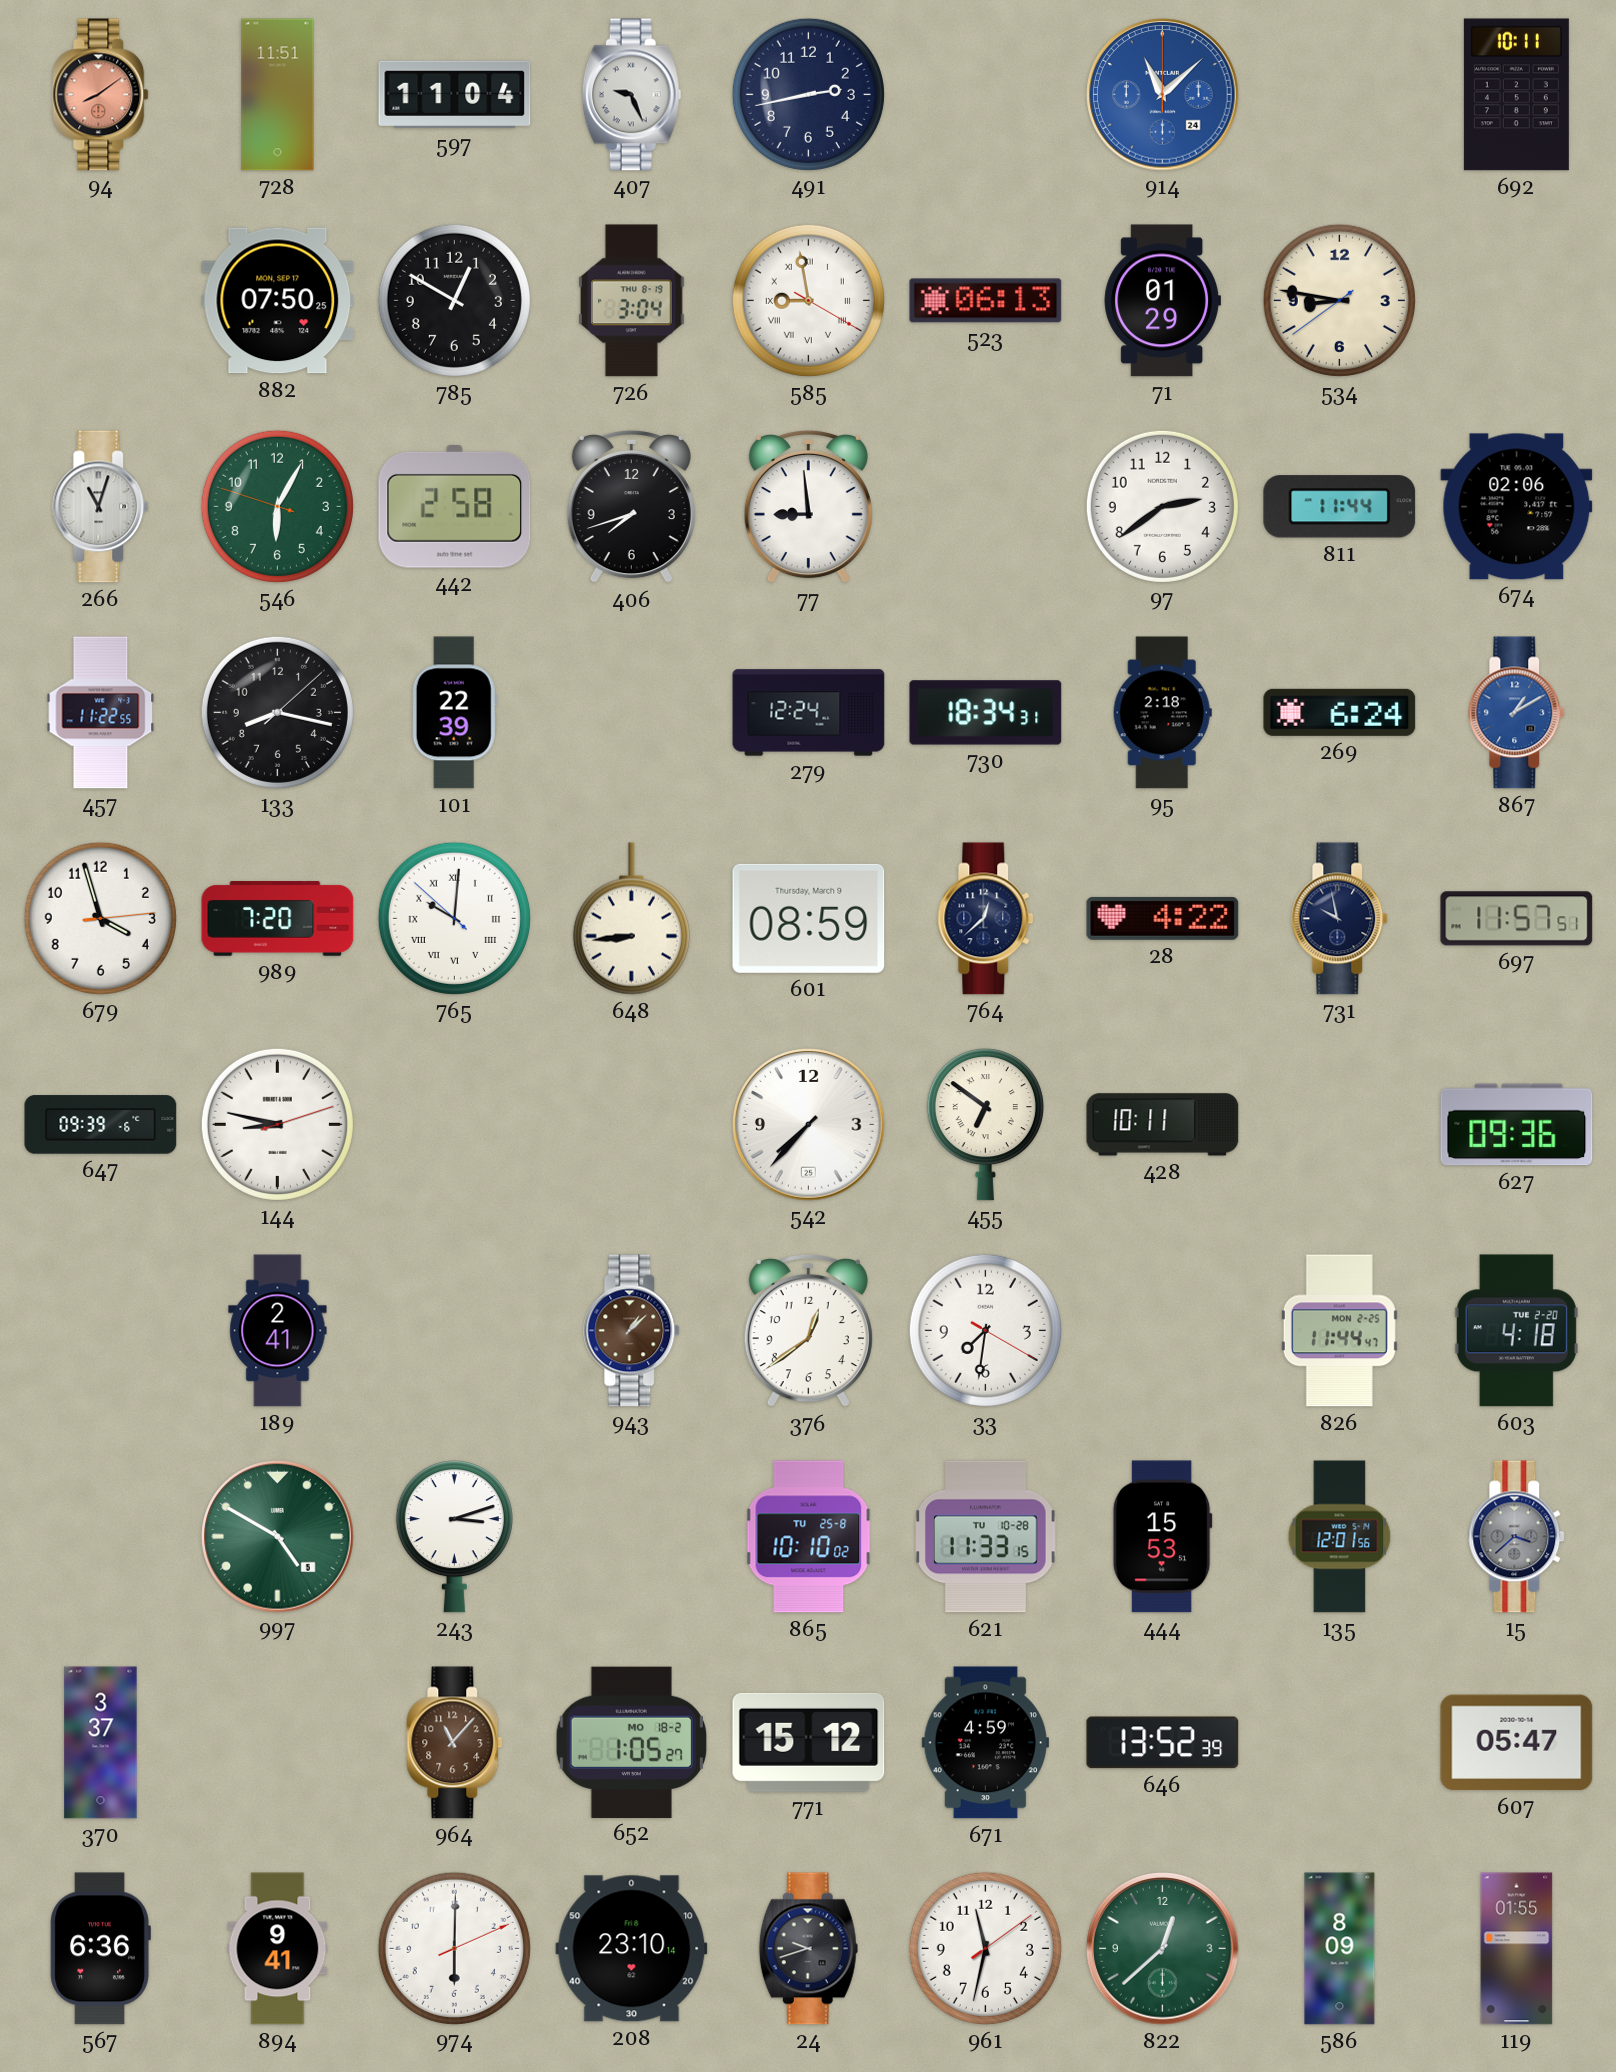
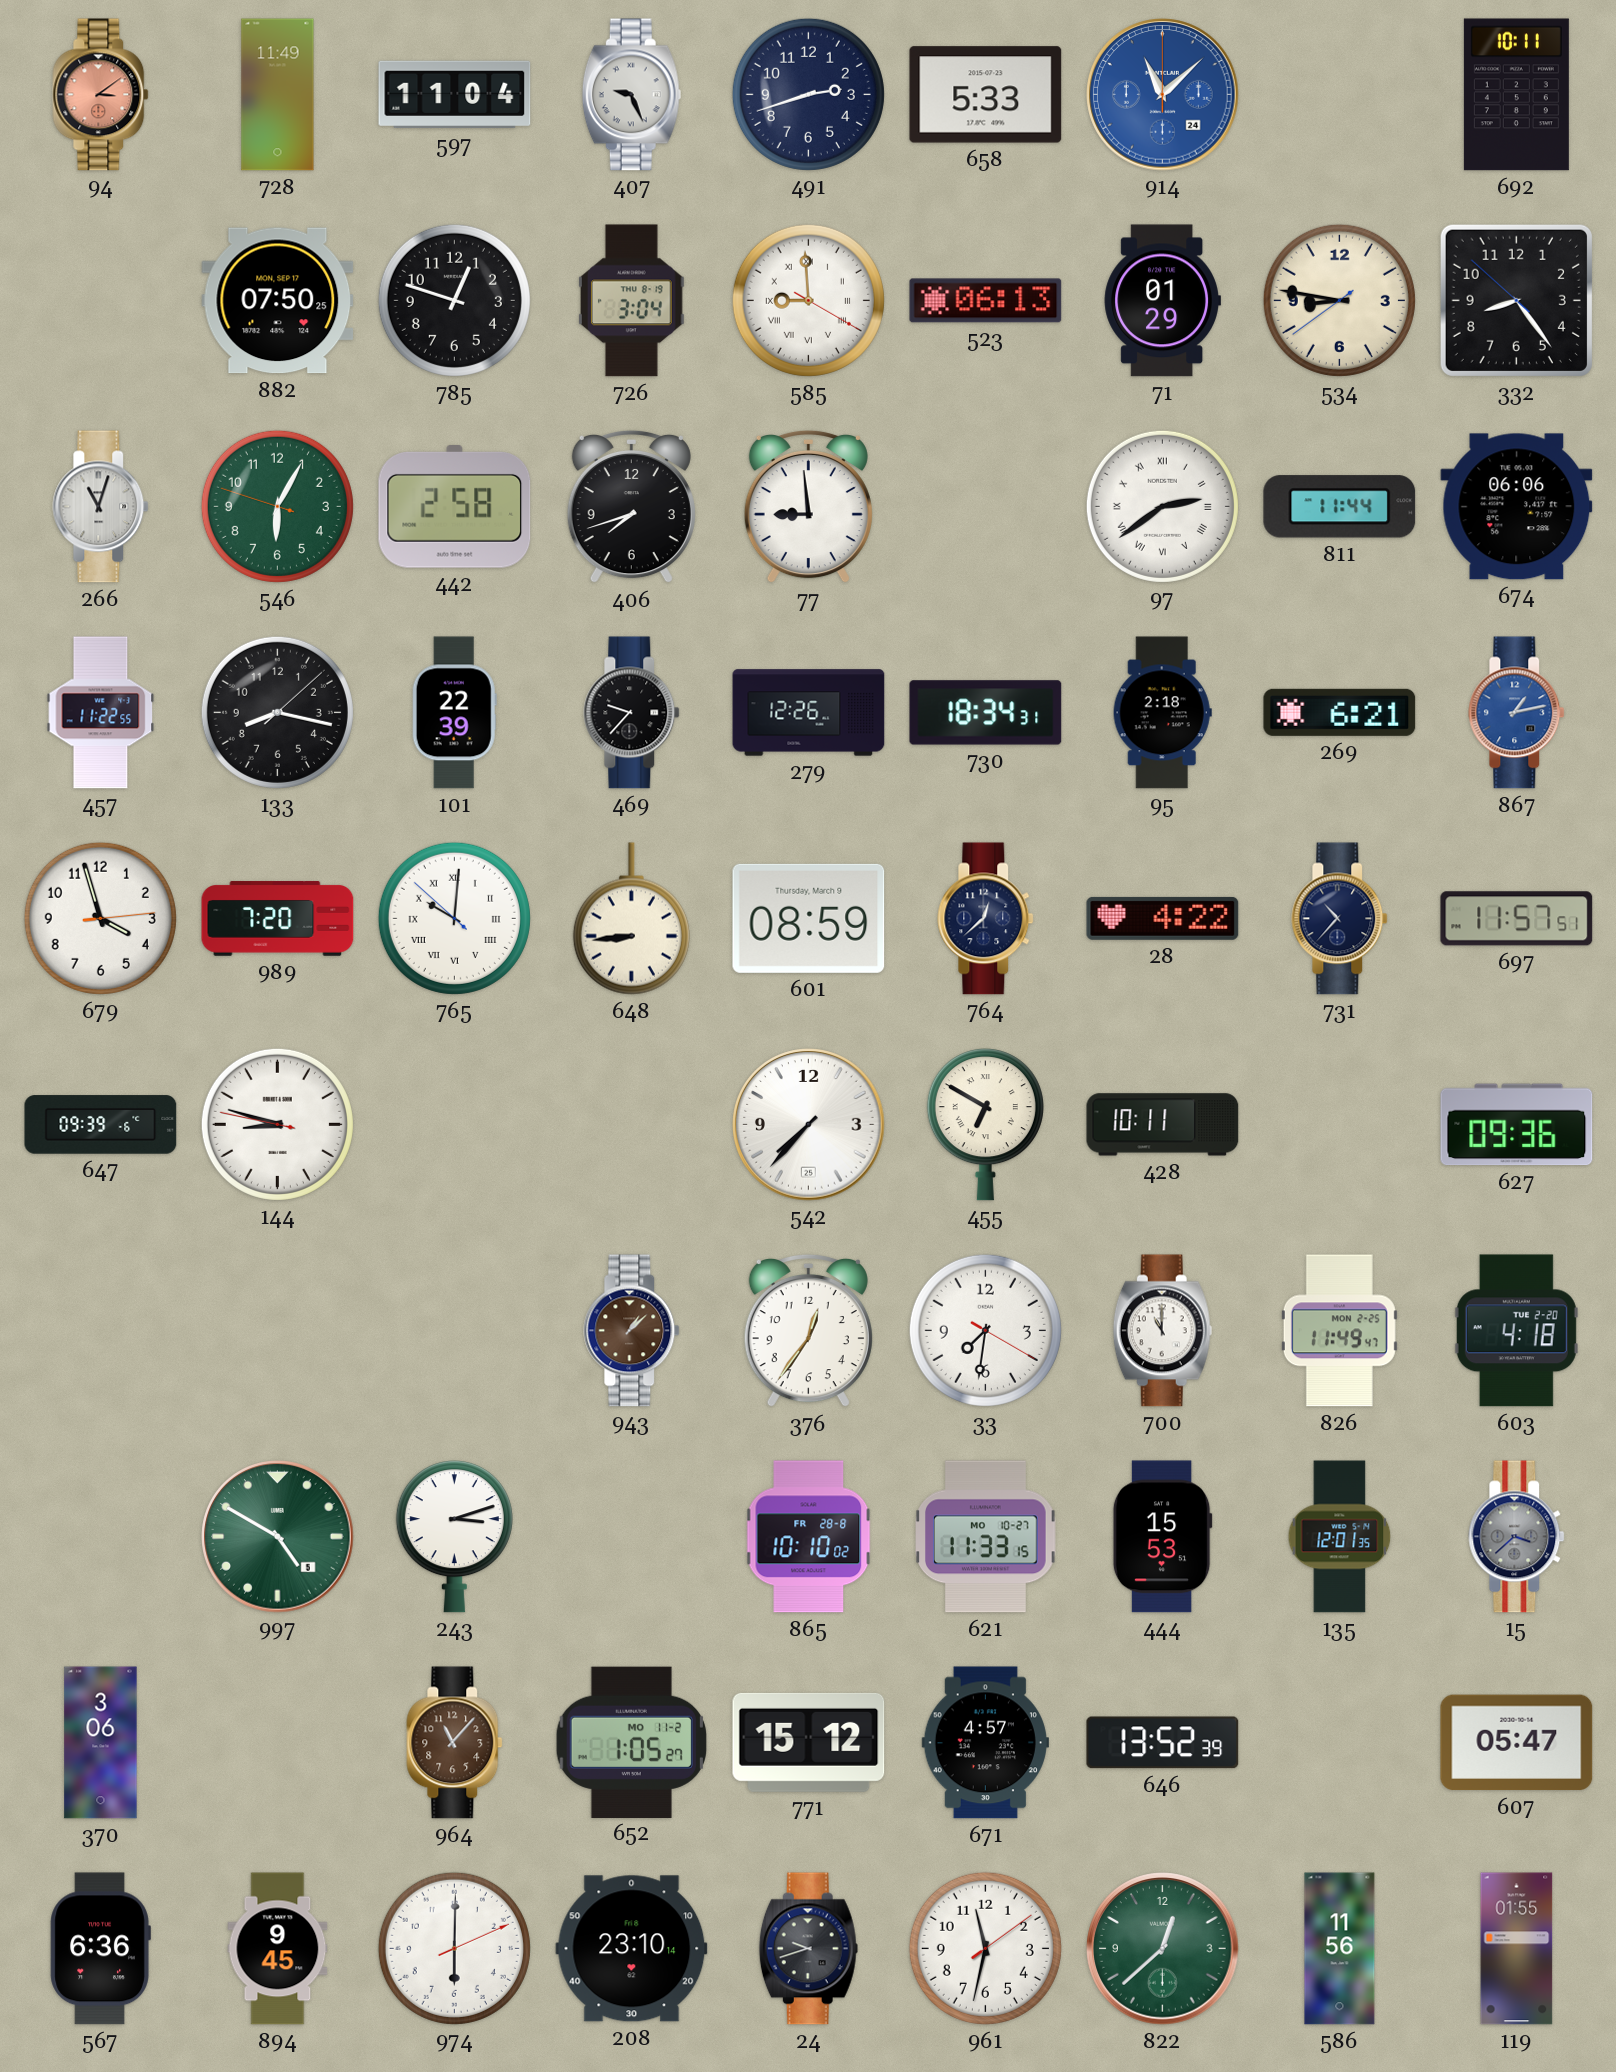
94: 8:09 -> 3:09 (101, 95)
728: 11:51 -> 11:49 (278, 95)
491: 2:43 -> 2:42 (808, 94)
658: none -> 5:33 (986, 95)
785: 12:50 -> 12:48 (454, 300)
585: 8:58 -> 8:59 (808, 300)
332: none -> 8:23 (1516, 300)
97 numerals: Arabic -> Roman (1162, 506)
674: 02:06 -> 06:06 (1517, 507)
469: none -> 9:37 (632, 713)
279: 12:24 -> 12:26 (809, 713)
269: 6:24 -> 6:21 (1340, 712)
867: 1:10 -> 1:13 (1517, 713)
731: 9:58 -> 10:37 (1340, 919)
144: 8:47:12 -> 8:47:47 (277, 1124)
455: 6:51 -> 6:50 (985, 1125)
189: 2:41 -> none (278, 1331)
376: 12:39 -> 12:36 (808, 1331)
700: none -> 11:00 (1162, 1331)
826: 11:44 -> 11:49 (1339, 1331)
865 date: TU 25-8 -> FR 28-8 (809, 1537)
621 date: TU 10-28 -> MO 10-27 (986, 1537)
135: 12:01:56 -> 12:01:35 (1340, 1537)
370: 3:37 -> 3:06 (101, 1743)
652 date: MO 18-2 -> MO 11-2 (631, 1742)
671: 4:59 -> 4:57 (985, 1743)
894: 9:41 -> 9:45 (278, 1949)
586: 8:09 -> 11:56 (1340, 1949)
